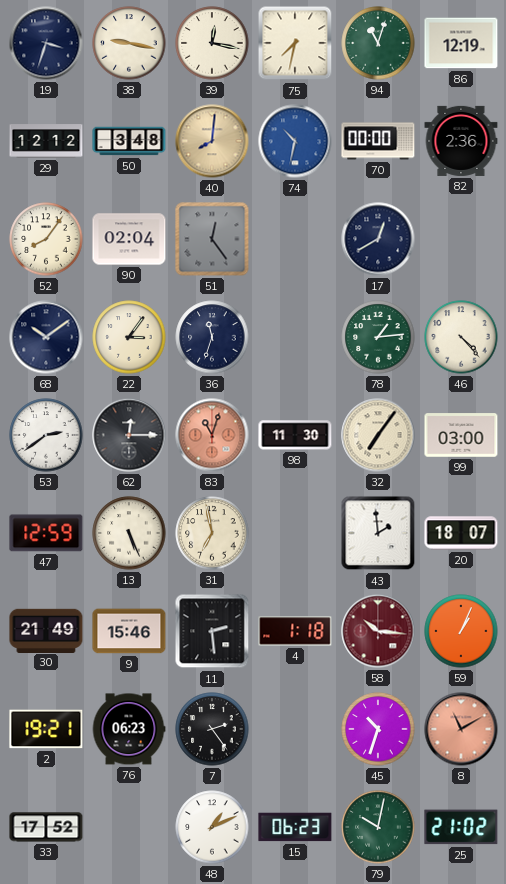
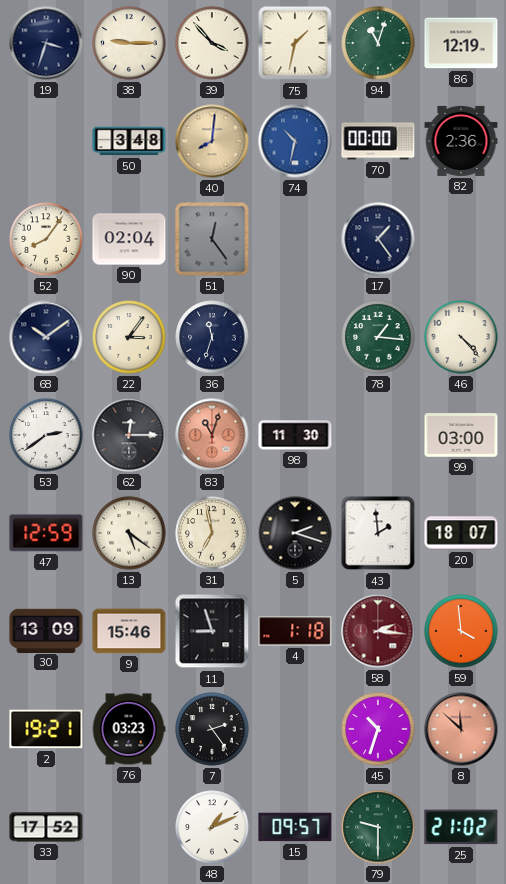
38: 9:17 -> 9:15 (129, 43)
39: 12:17 -> 3:53 (212, 43)
75: 7:32 -> 1:32 (295, 43)
29: 12:12 -> none (46, 141)
17: 12:40 -> 1:24 (378, 239)
78: 1:14 -> 1:16 (378, 337)
32: 7:06 -> none (378, 435)
13: 5:26 -> 5:21 (129, 533)
5: none -> 2:18 (295, 533)
30: 21:49 -> 13:09 (46, 630)
11: 2:29 -> 8:57 (212, 631)
58: 10:16 -> 2:16 (378, 631)
59: 1:04 -> 3:59 (461, 631)
76: 06:23 -> 03:23 (129, 729)
8: 11:10 -> 11:52 (461, 729)
15: 06:23 -> 09:57 (295, 827)
79: 10:02 -> 9:30 (378, 827)
